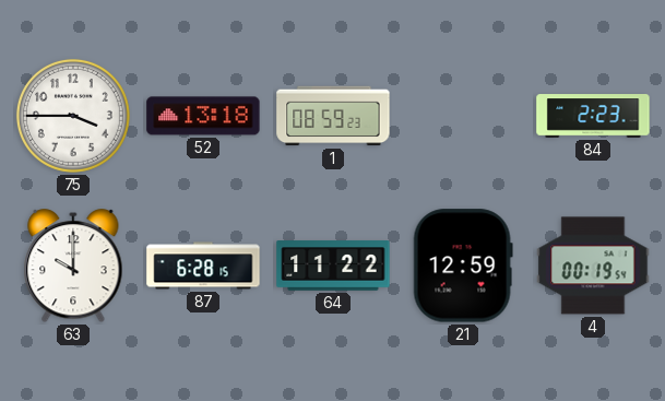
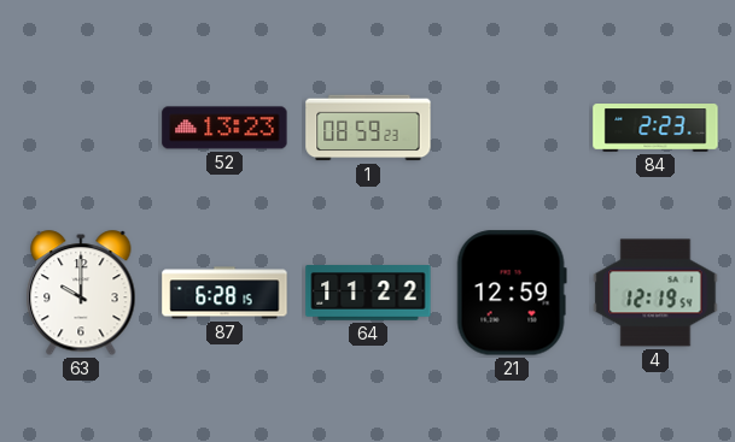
75: 3:45 -> none (73, 116)
52: 13:18 -> 13:23 (224, 128)
4: 00:19 -> 12:19 (655, 293)
